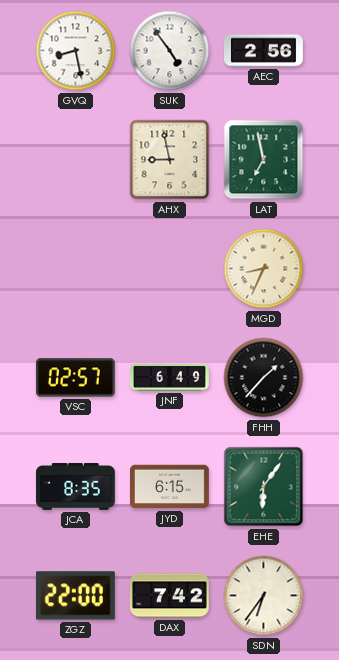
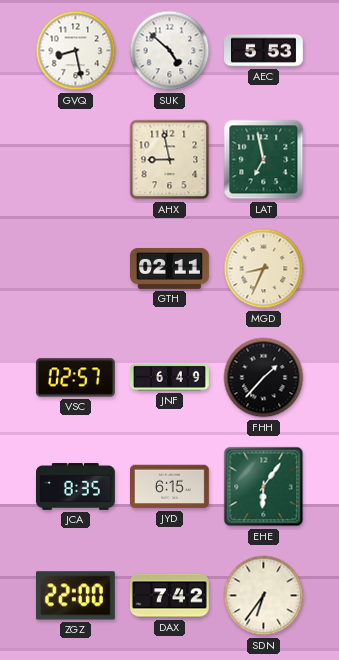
SUK: 4:54 -> 4:52 (170, 51)
AEC: 2:56 -> 5:53 (264, 51)
GTH: none -> 02:11 (170, 268)
